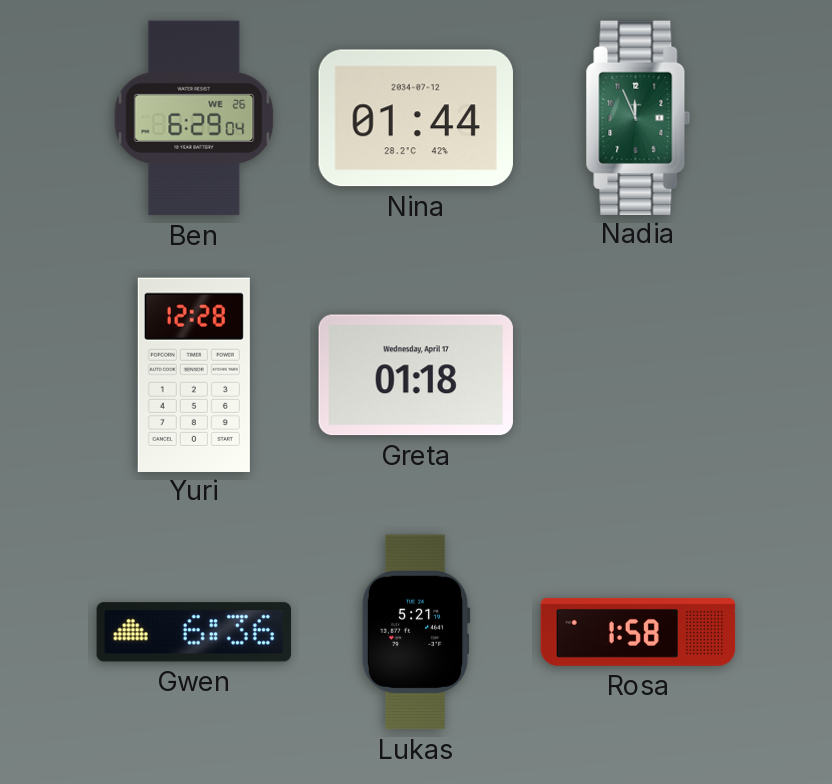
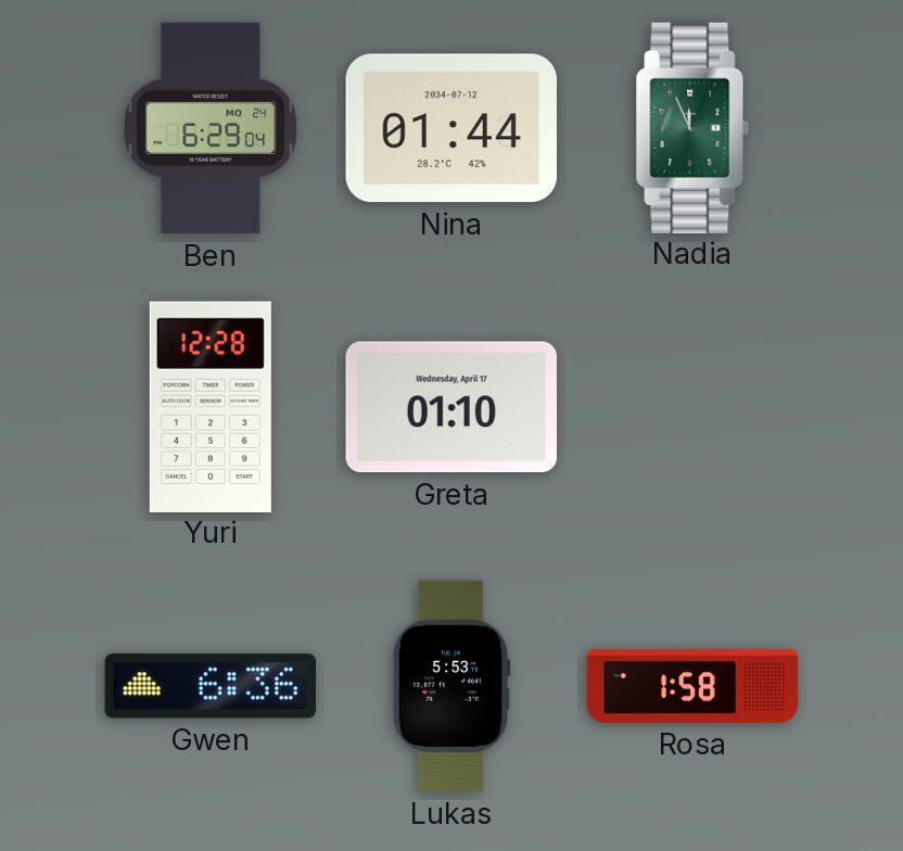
Ben date: WE 26 -> MO 24 (211, 128)
Greta: 01:18 -> 01:10 (452, 407)
Lukas: 5:21 -> 5:53 (452, 686)
